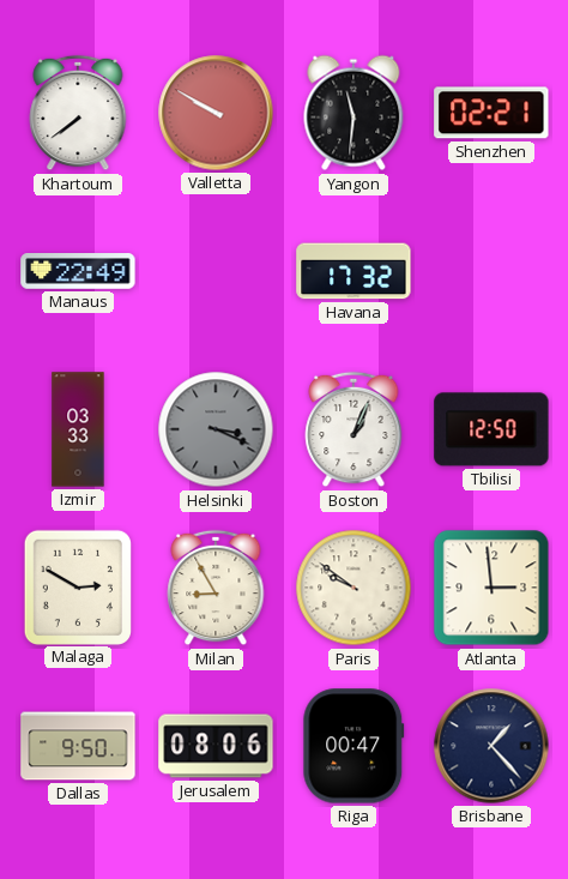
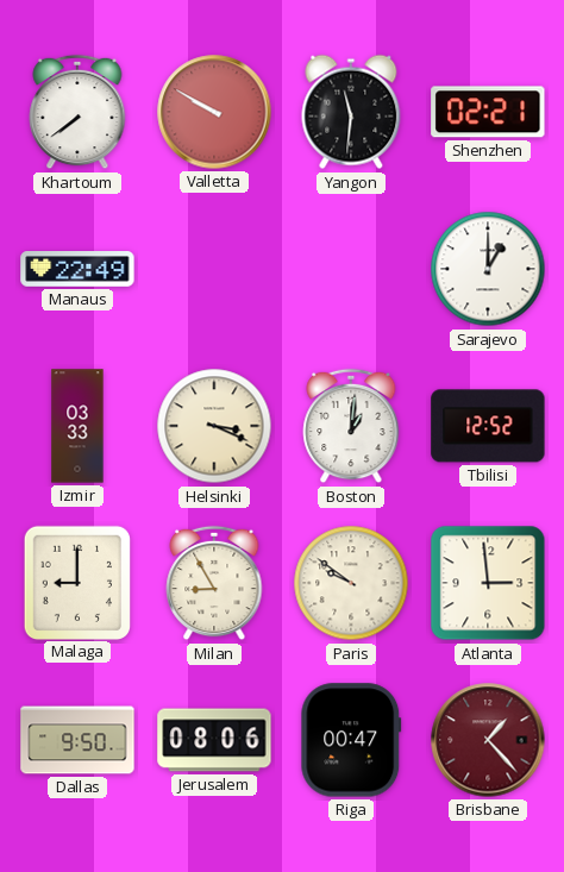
Havana: 17:32 -> none (354, 271)
Sarajevo: none -> 1:00 (488, 269)
Helsinki dial: grey -> cream (214, 426)
Boston: 1:04 -> 1:01 (351, 426)
Tbilisi: 12:50 -> 12:52 (488, 426)
Malaga: 2:50 -> 9:00 (76, 582)
Brisbane dial: navy -> burgundy (488, 740)
